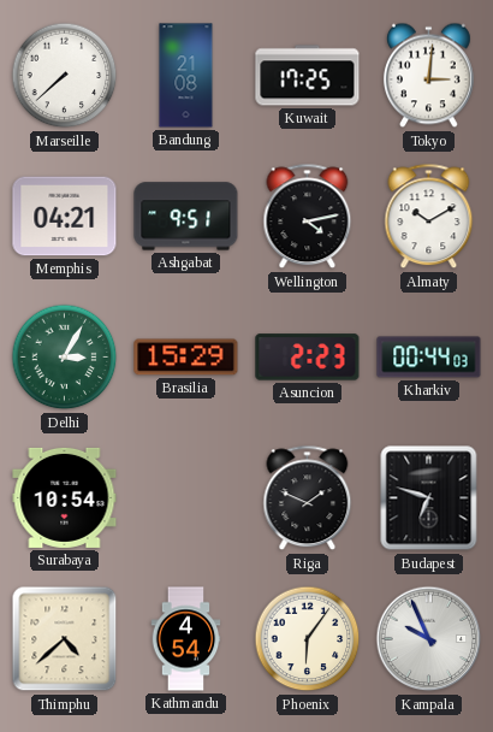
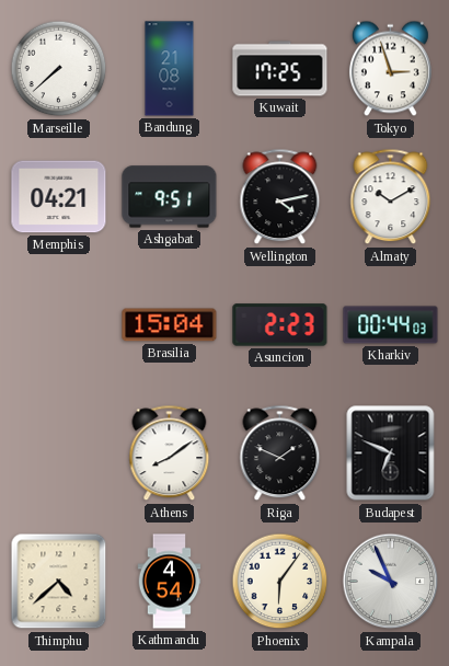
Tokyo: 3:01 -> 2:57 (390, 69)
Delhi: 3:05 -> none (65, 358)
Brasilia: 15:29 -> 15:04 (170, 325)
Surabaya: 10:54 -> none (65, 497)
Athens: none -> 8:09 (170, 453)
Budapest: 6:48 -> 6:49 (391, 453)
